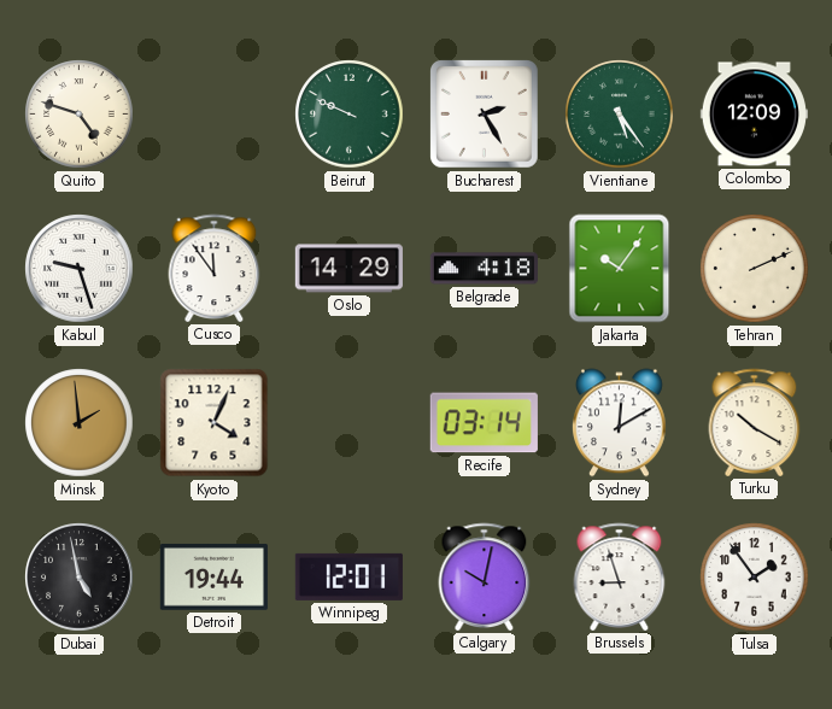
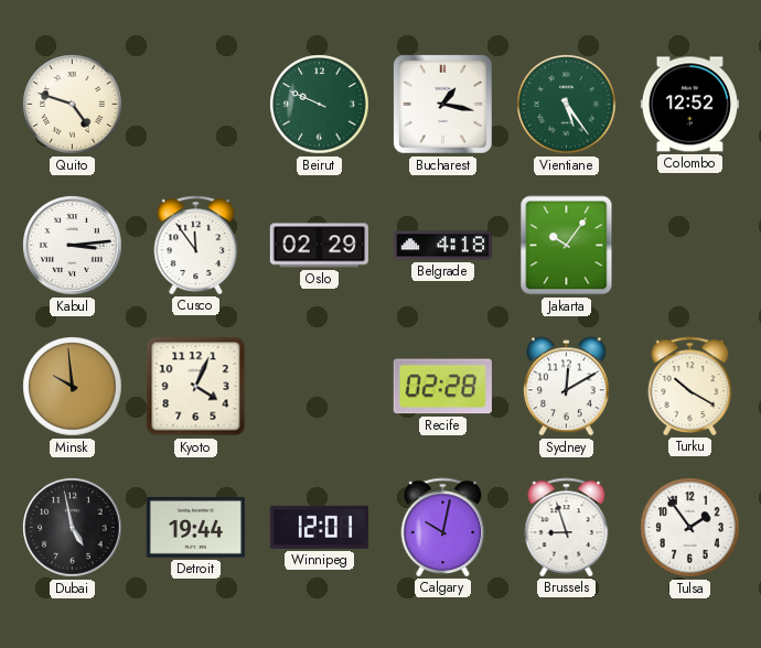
Bucharest: 2:25 -> 1:17 (442, 104)
Colombo: 12:09 -> 12:52 (689, 105)
Kabul: 9:27 -> 3:14 (73, 246)
Oslo: 14:29 -> 02:29 (319, 246)
Tehran: 2:11 -> none (755, 269)
Minsk: 1:59 -> 9:59 (73, 387)
Recife: 03:14 -> 02:28 (442, 387)
